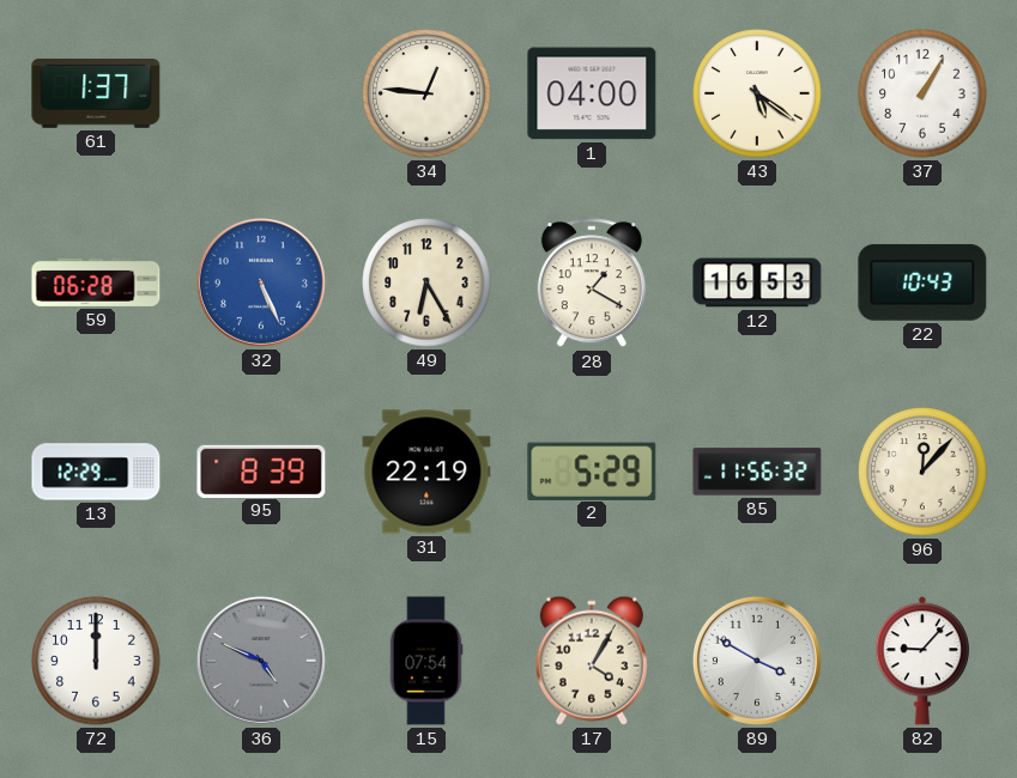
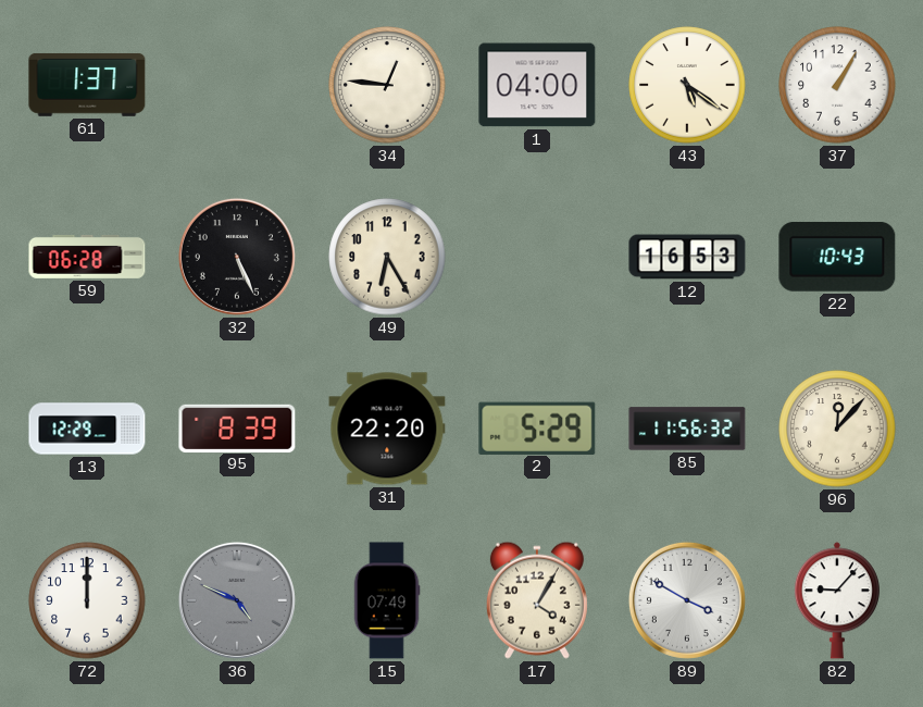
32 dial: blue -> black (237, 257)
28: 1:20 -> none (592, 284)
31: 22:19 -> 22:20 (387, 429)
15: 07:54 -> 07:49 (387, 600)
